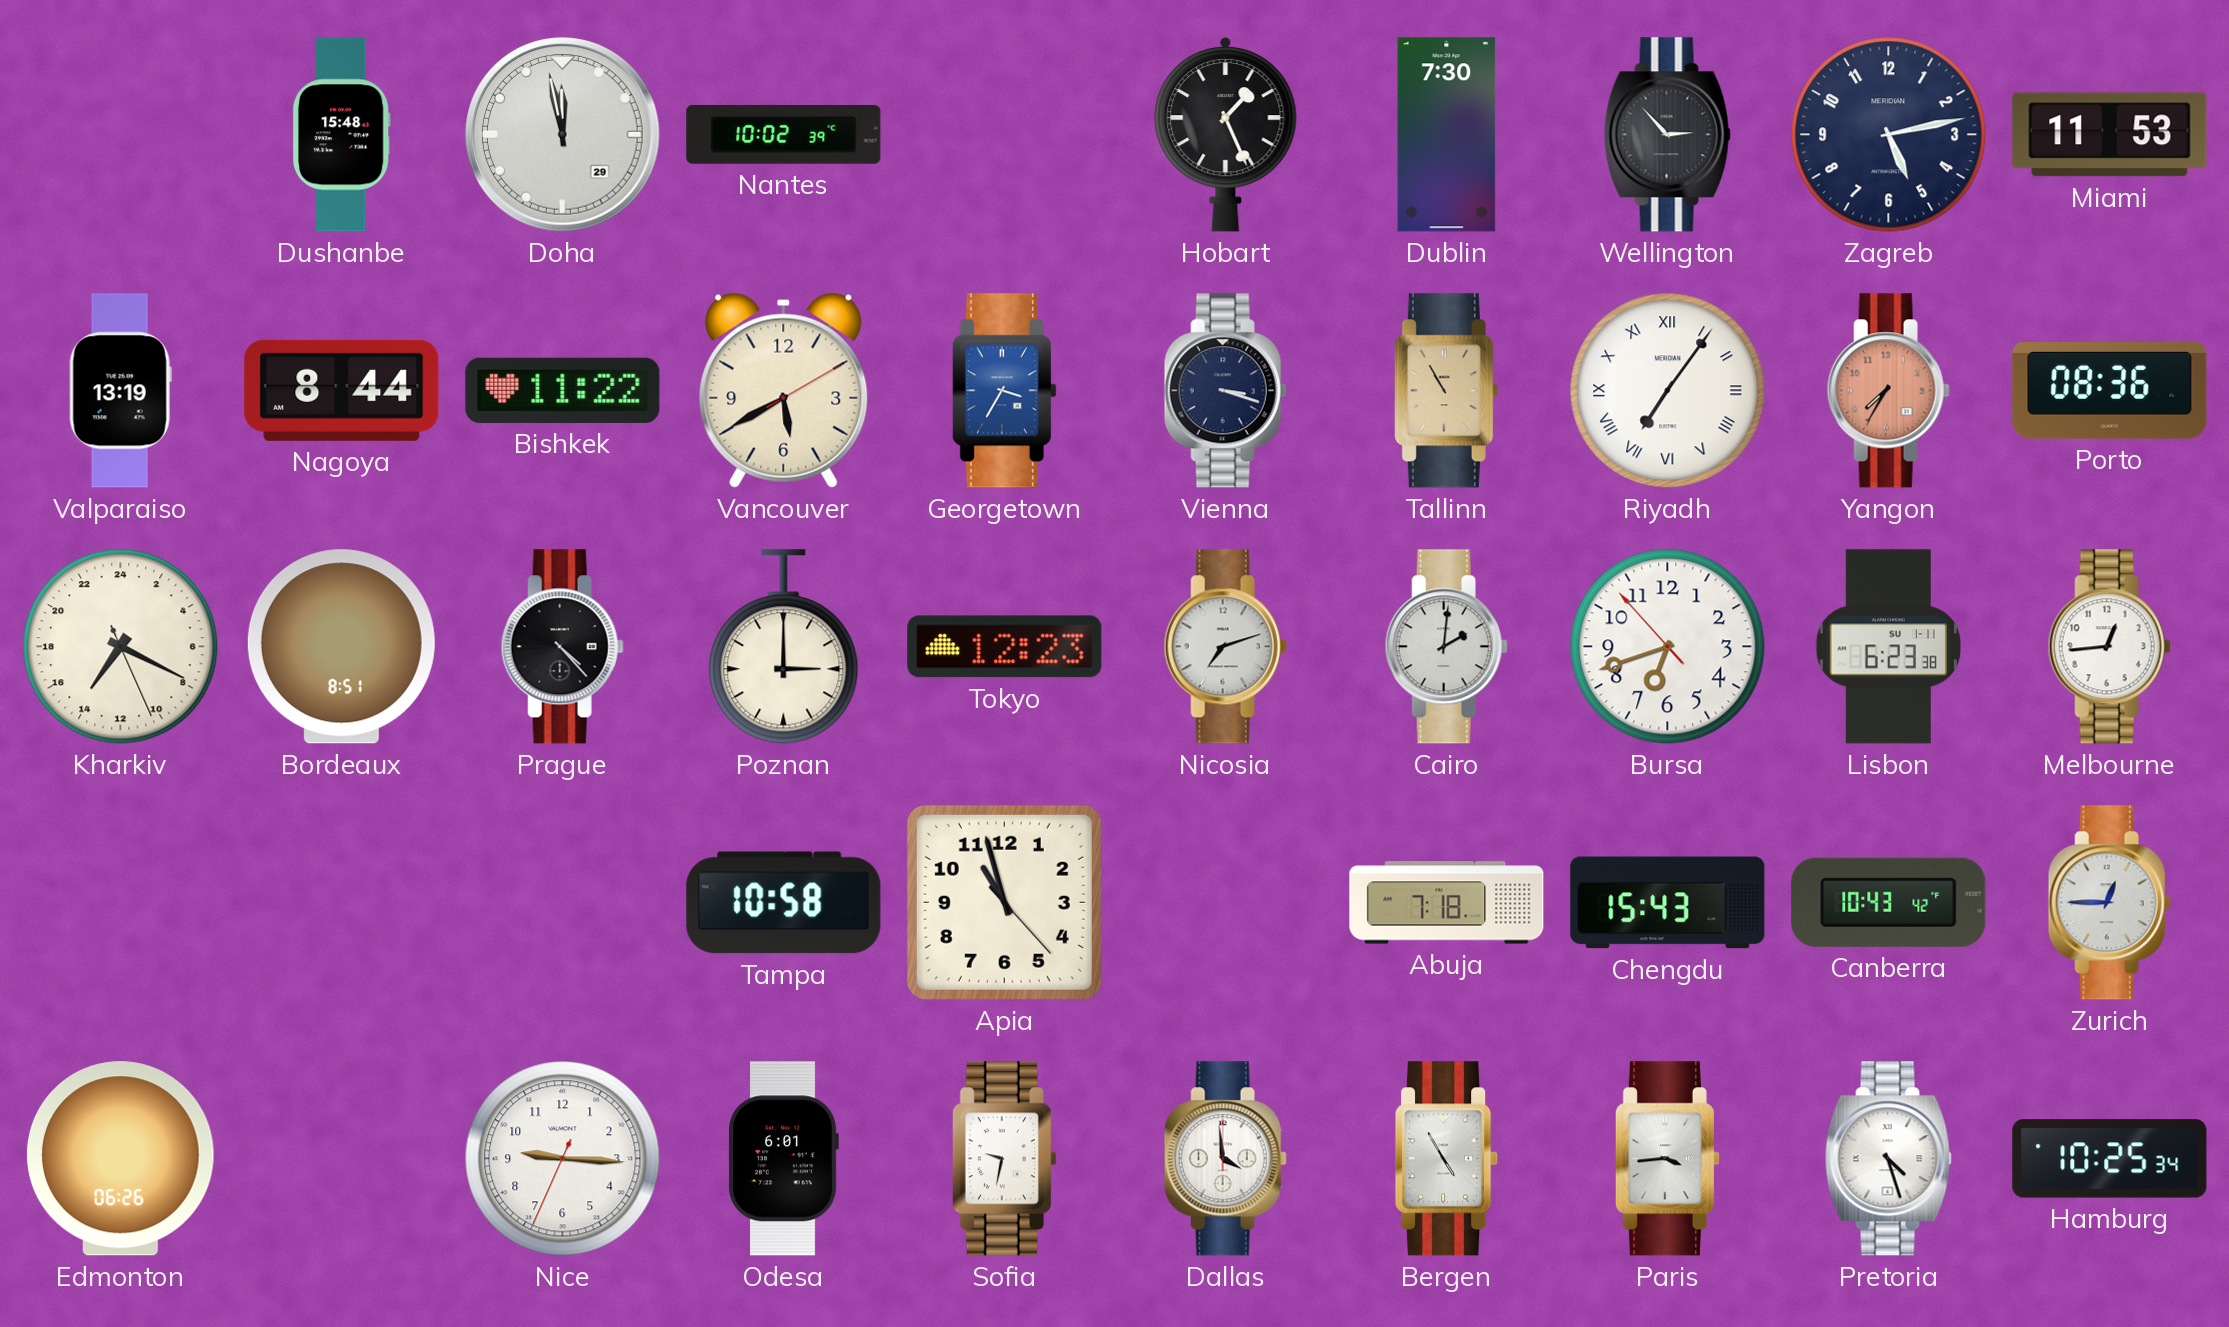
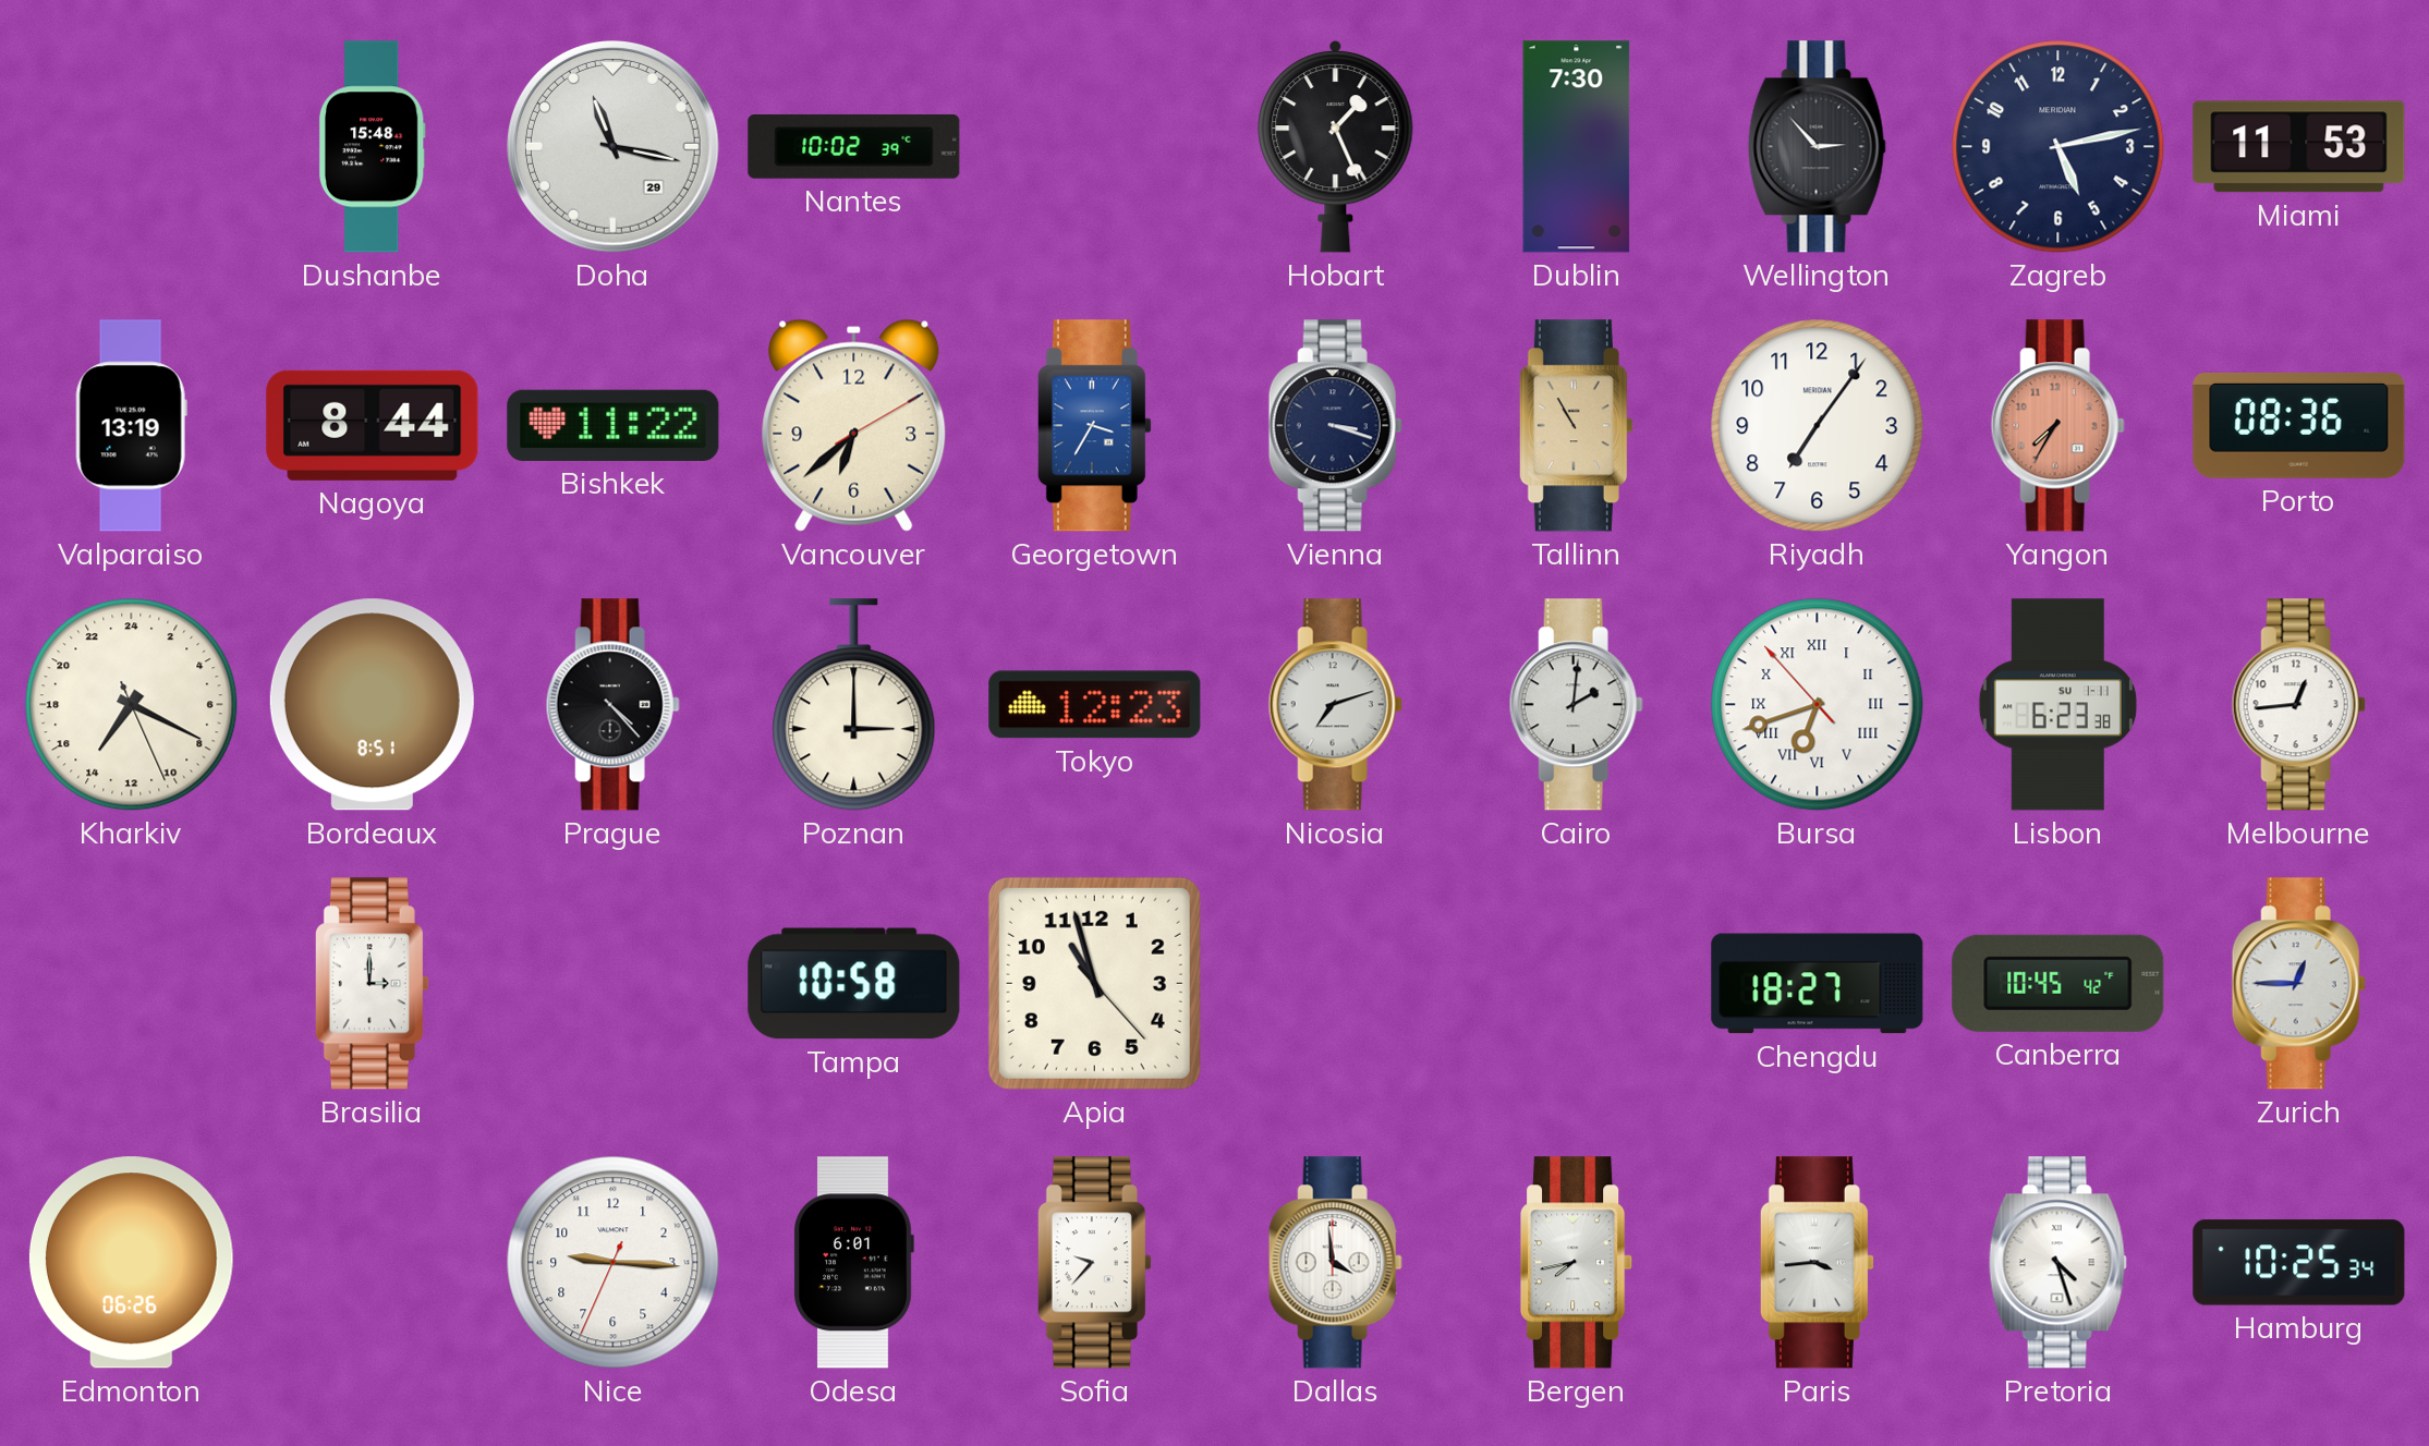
Doha: 11:58 -> 11:17 (614, 147)
Vancouver: 5:40 -> 6:38 (854, 425)
Riyadh numerals: Roman -> Arabic (1818, 426)
Bursa numerals: Arabic -> Roman (1818, 705)
Brasilia: none -> 3:00 (372, 984)
Abuja: 7:18 -> none (1447, 903)
Chengdu: 15:43 -> 18:27 (1818, 984)
Canberra: 10:43 -> 10:45 (2058, 983)
Sofia: 9:32 -> 9:37 (1094, 1263)
Bergen: 4:55 -> 7:43 (1577, 1263)
